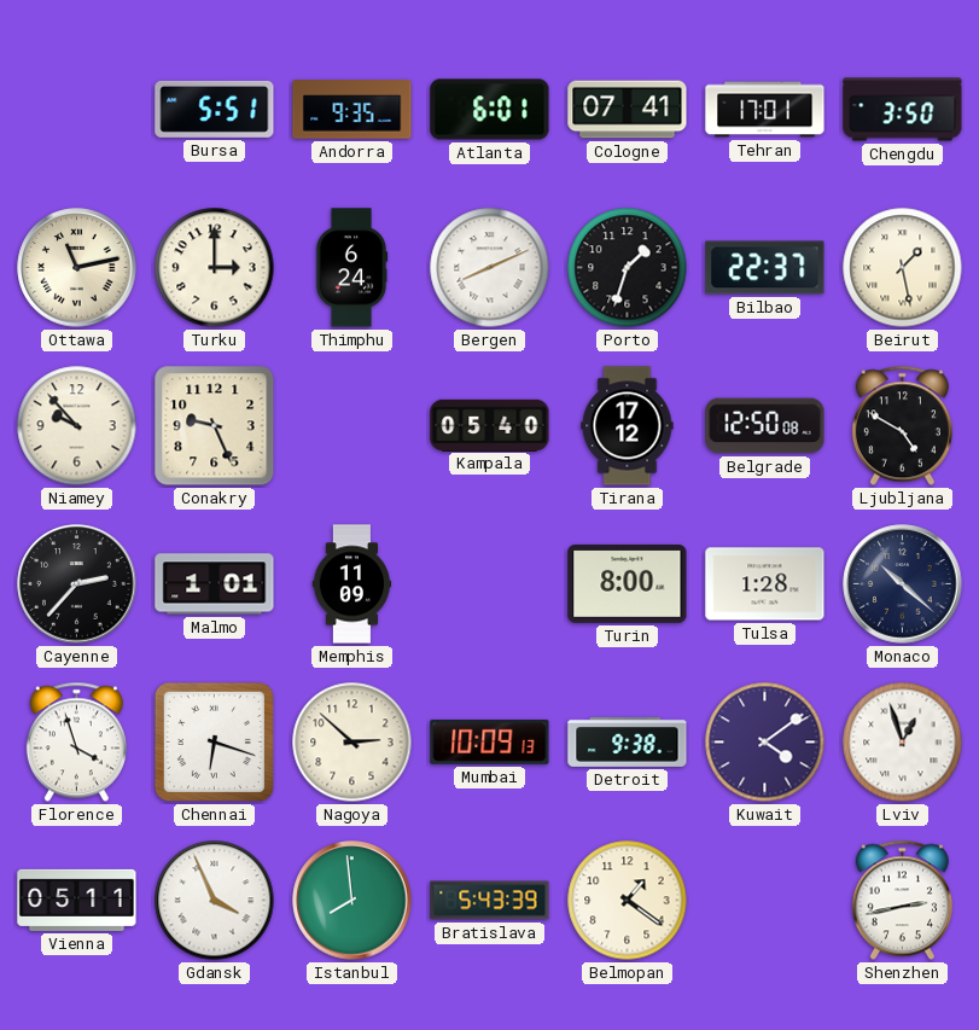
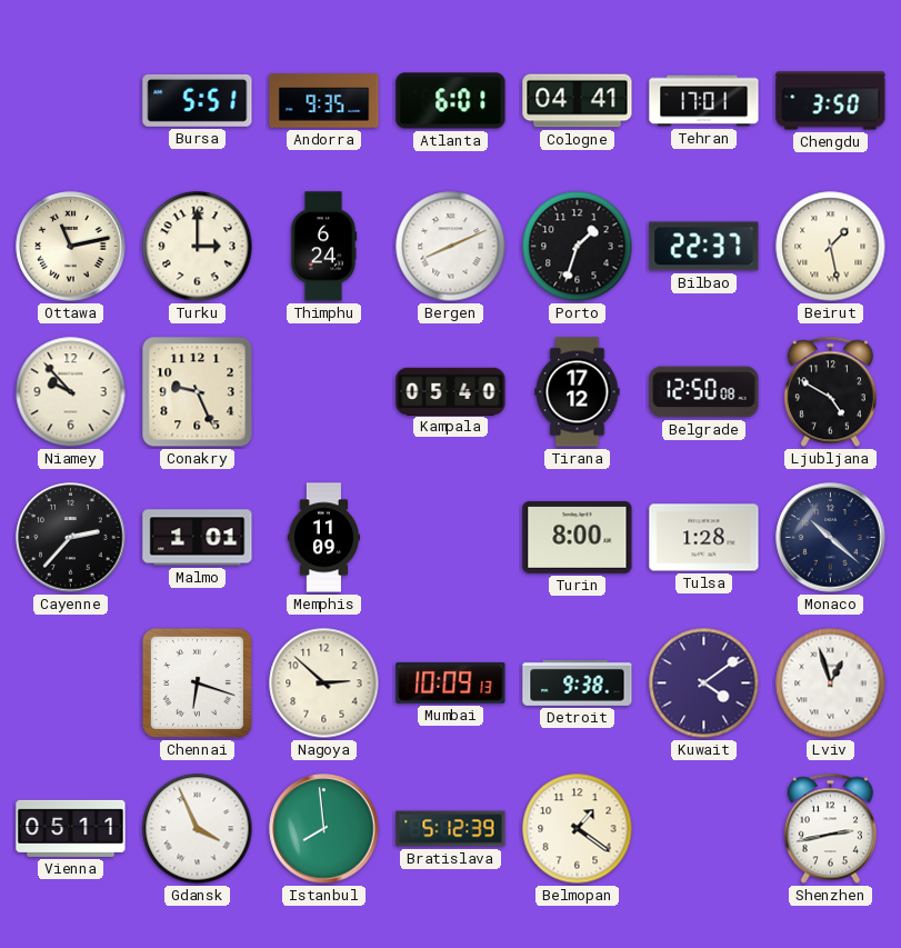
Cologne: 07:41 -> 04:41 (578, 101)
Florence: 3:57 -> none (76, 743)
Bratislava: 5:43 -> 5:12 (451, 829)
